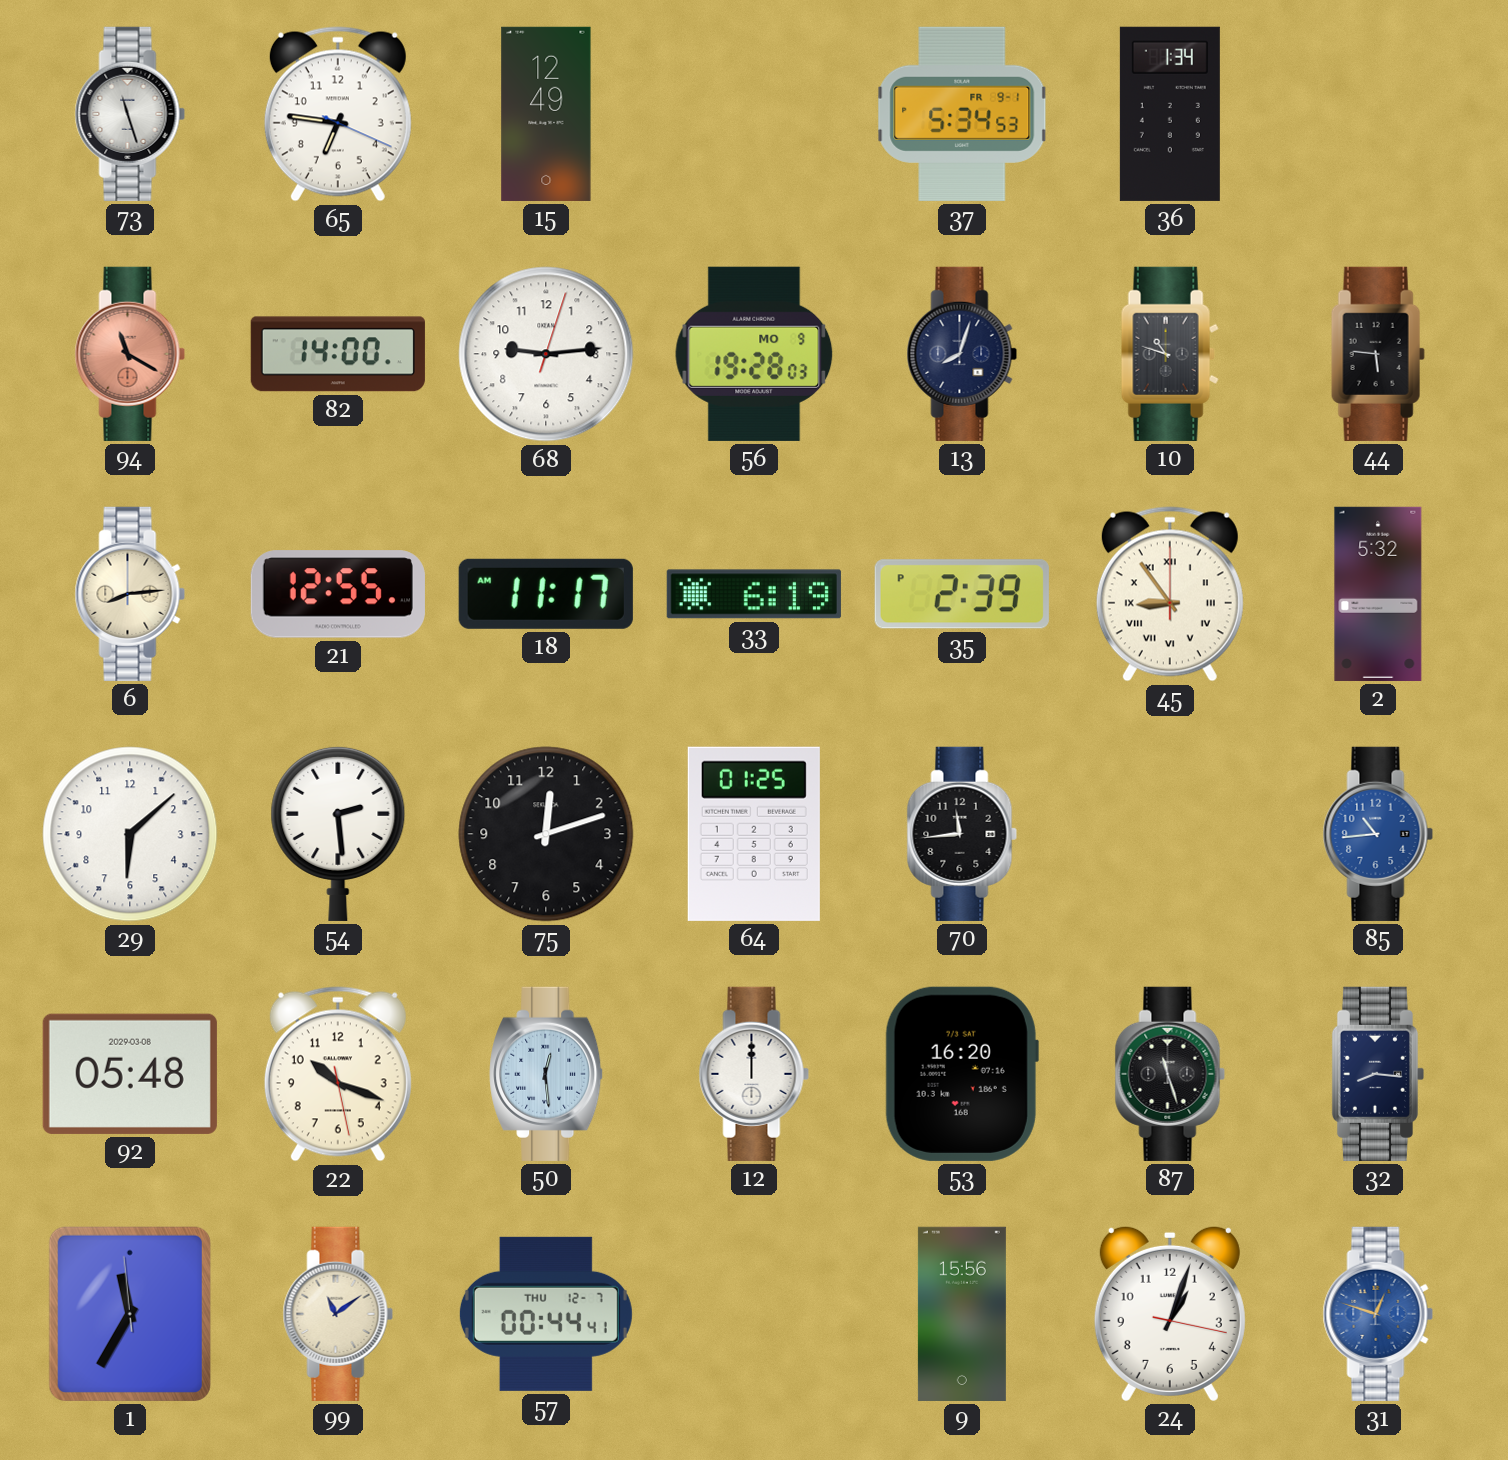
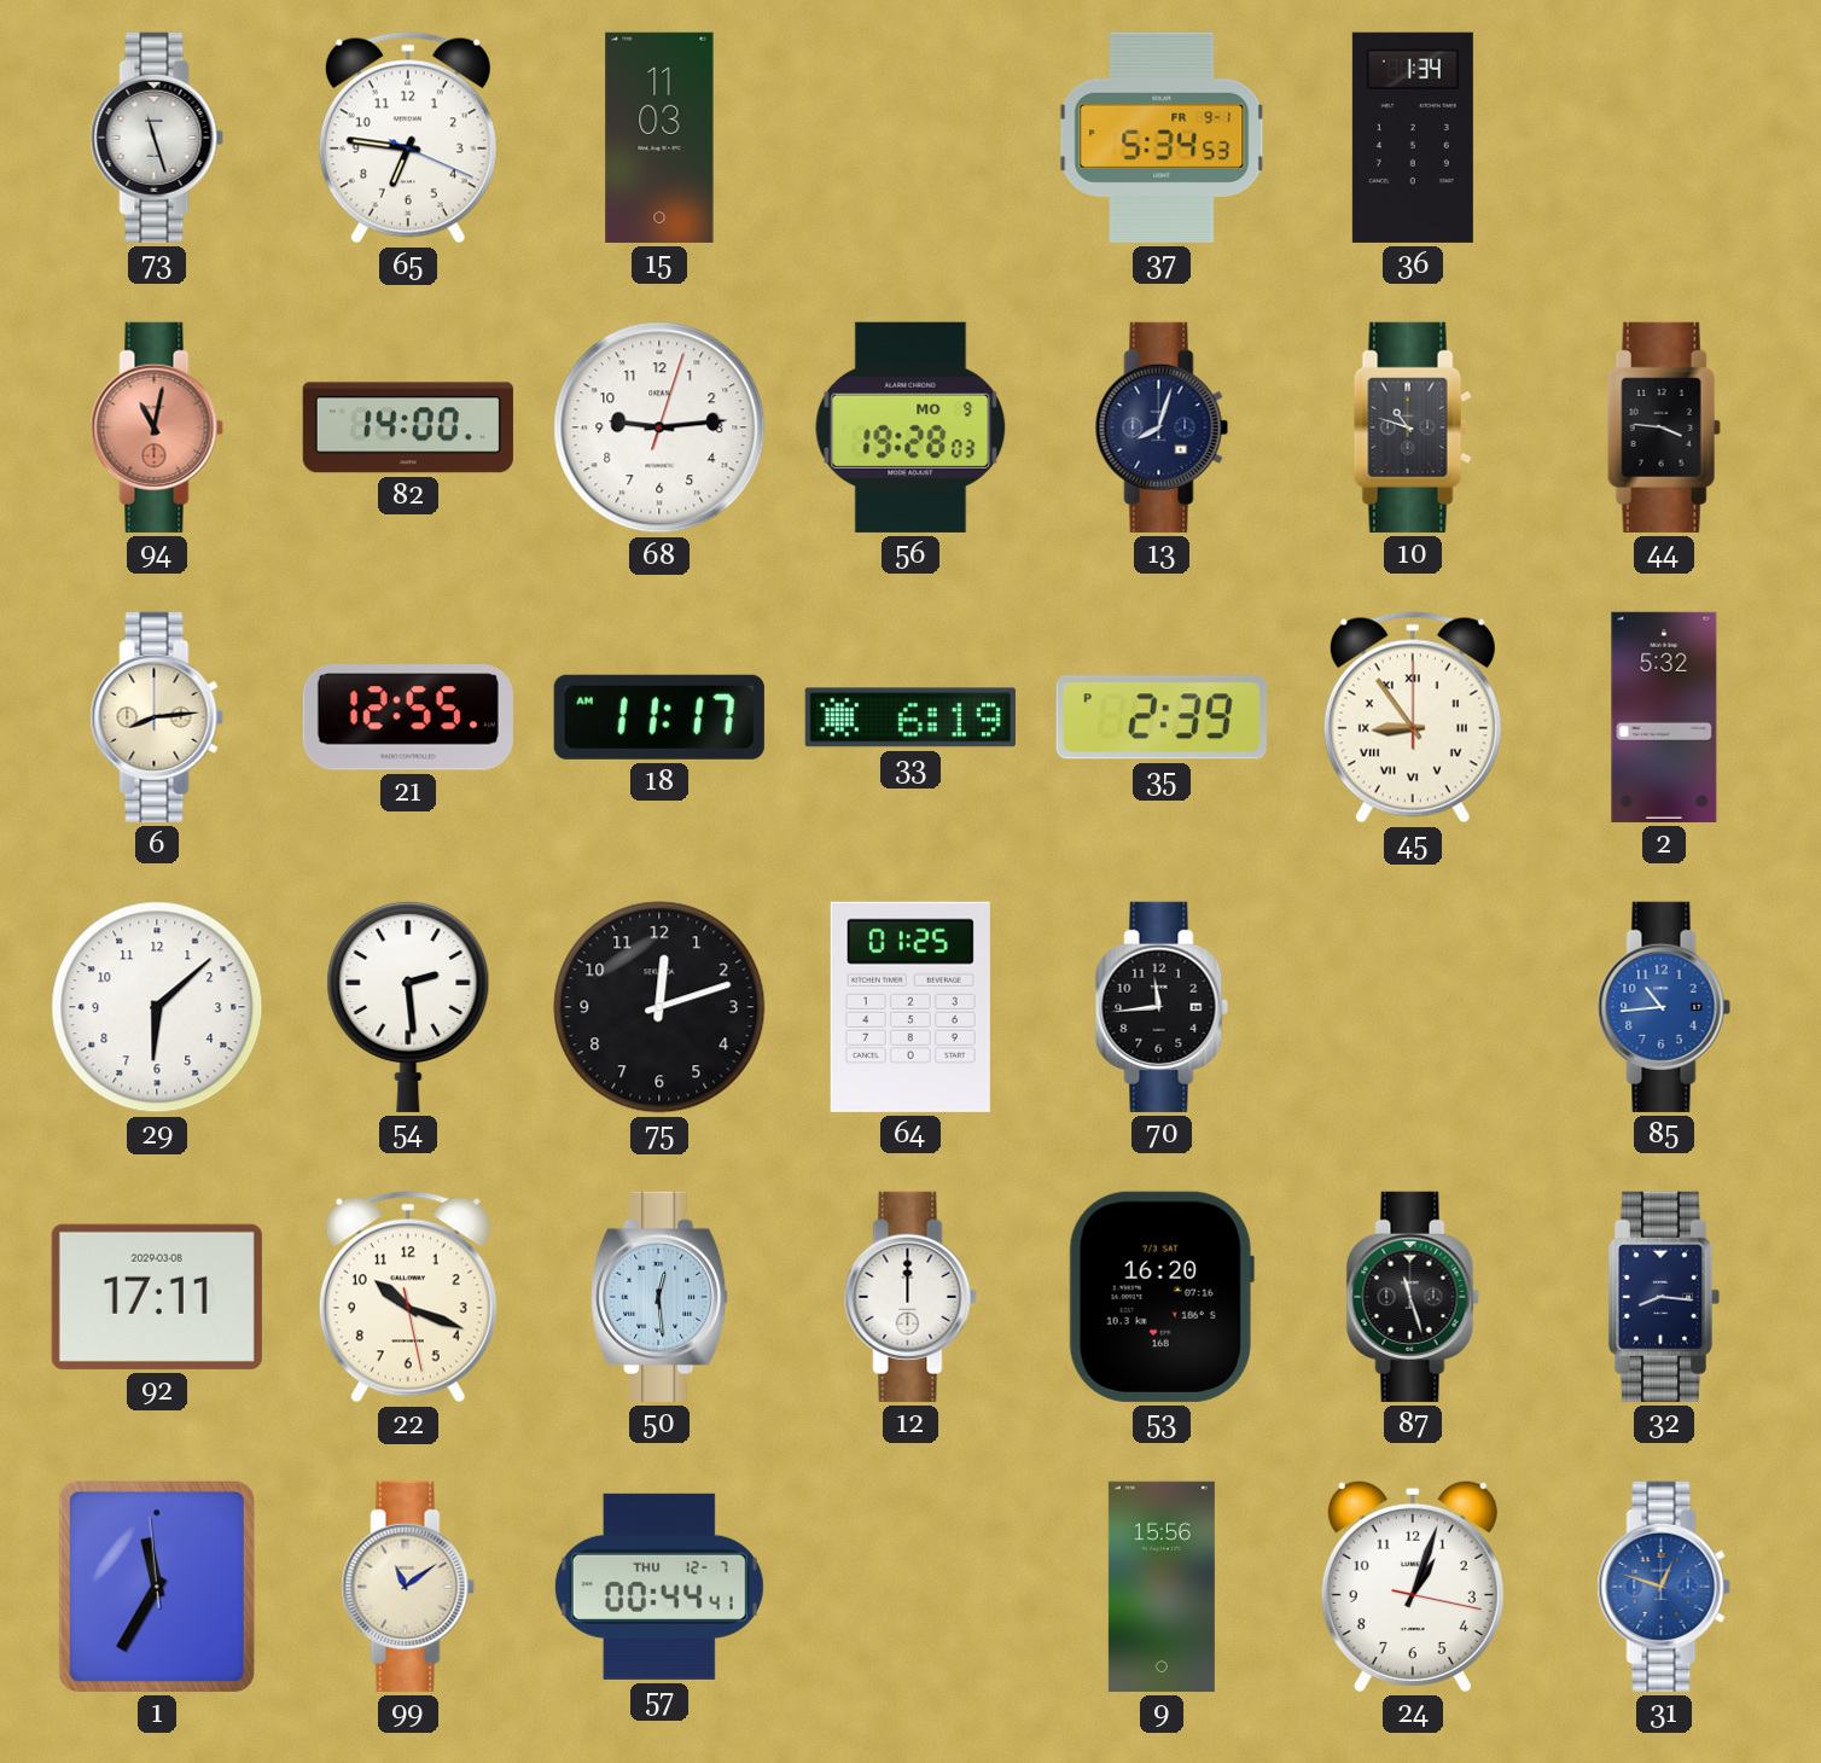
15: 12:49 -> 11:03 (659, 138)
94: 11:20 -> 11:02 (157, 427)
44: 5:46 -> 3:46 (1664, 427)
92: 05:48 -> 17:11 (157, 1297)
